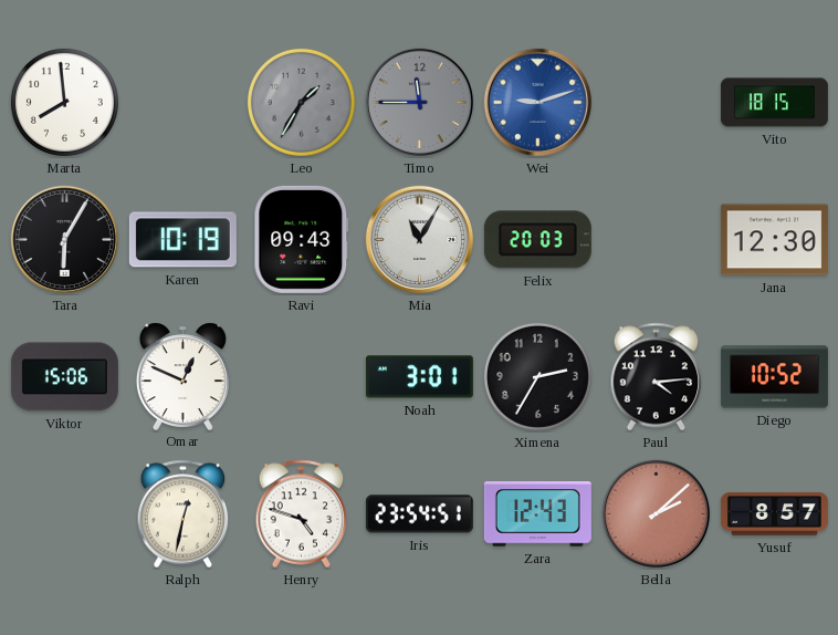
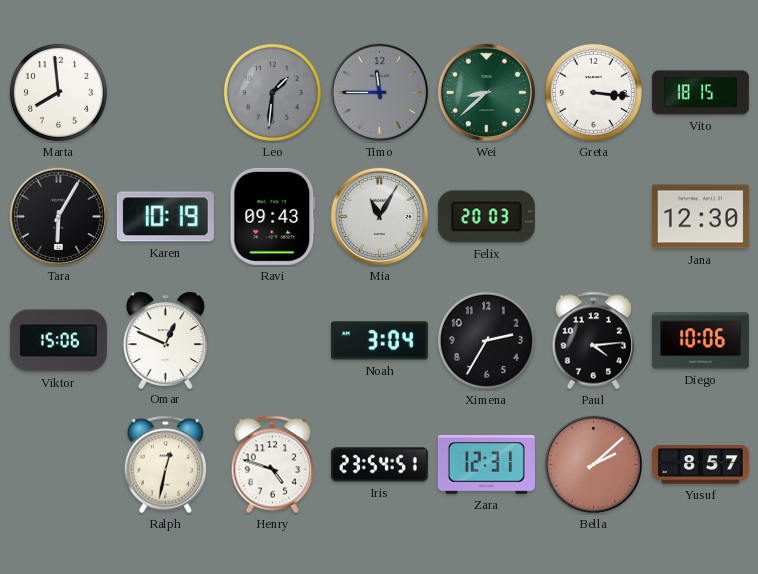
Leo: 1:35 -> 1:31 (272, 92)
Wei: 9:12 -> 8:38 (486, 92)
Wei dial: blue -> green (486, 92)
Greta: none -> 3:16 (593, 92)
Noah: 3:01 -> 3:04 (379, 341)
Diego: 10:52 -> 10:06 (700, 341)
Zara: 12:43 -> 12:31 (486, 465)
